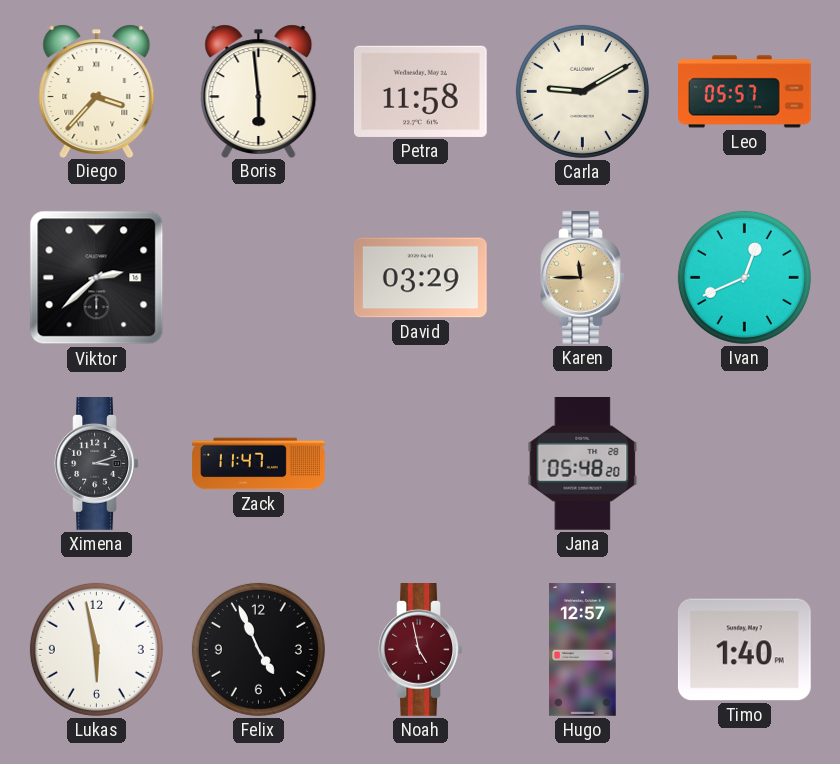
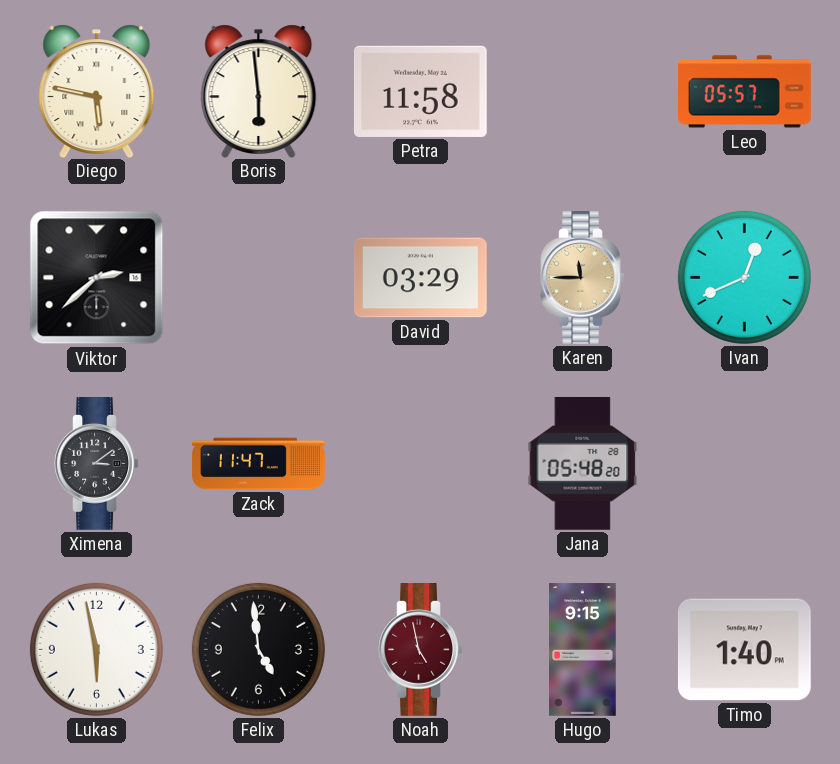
Diego: 3:37 -> 5:47 (97, 91)
Carla: 9:10 -> none (582, 91)
Ximena: 3:12 -> 3:09 (97, 464)
Felix: 4:56 -> 4:59 (258, 649)
Hugo: 12:57 -> 9:15 (583, 650)
